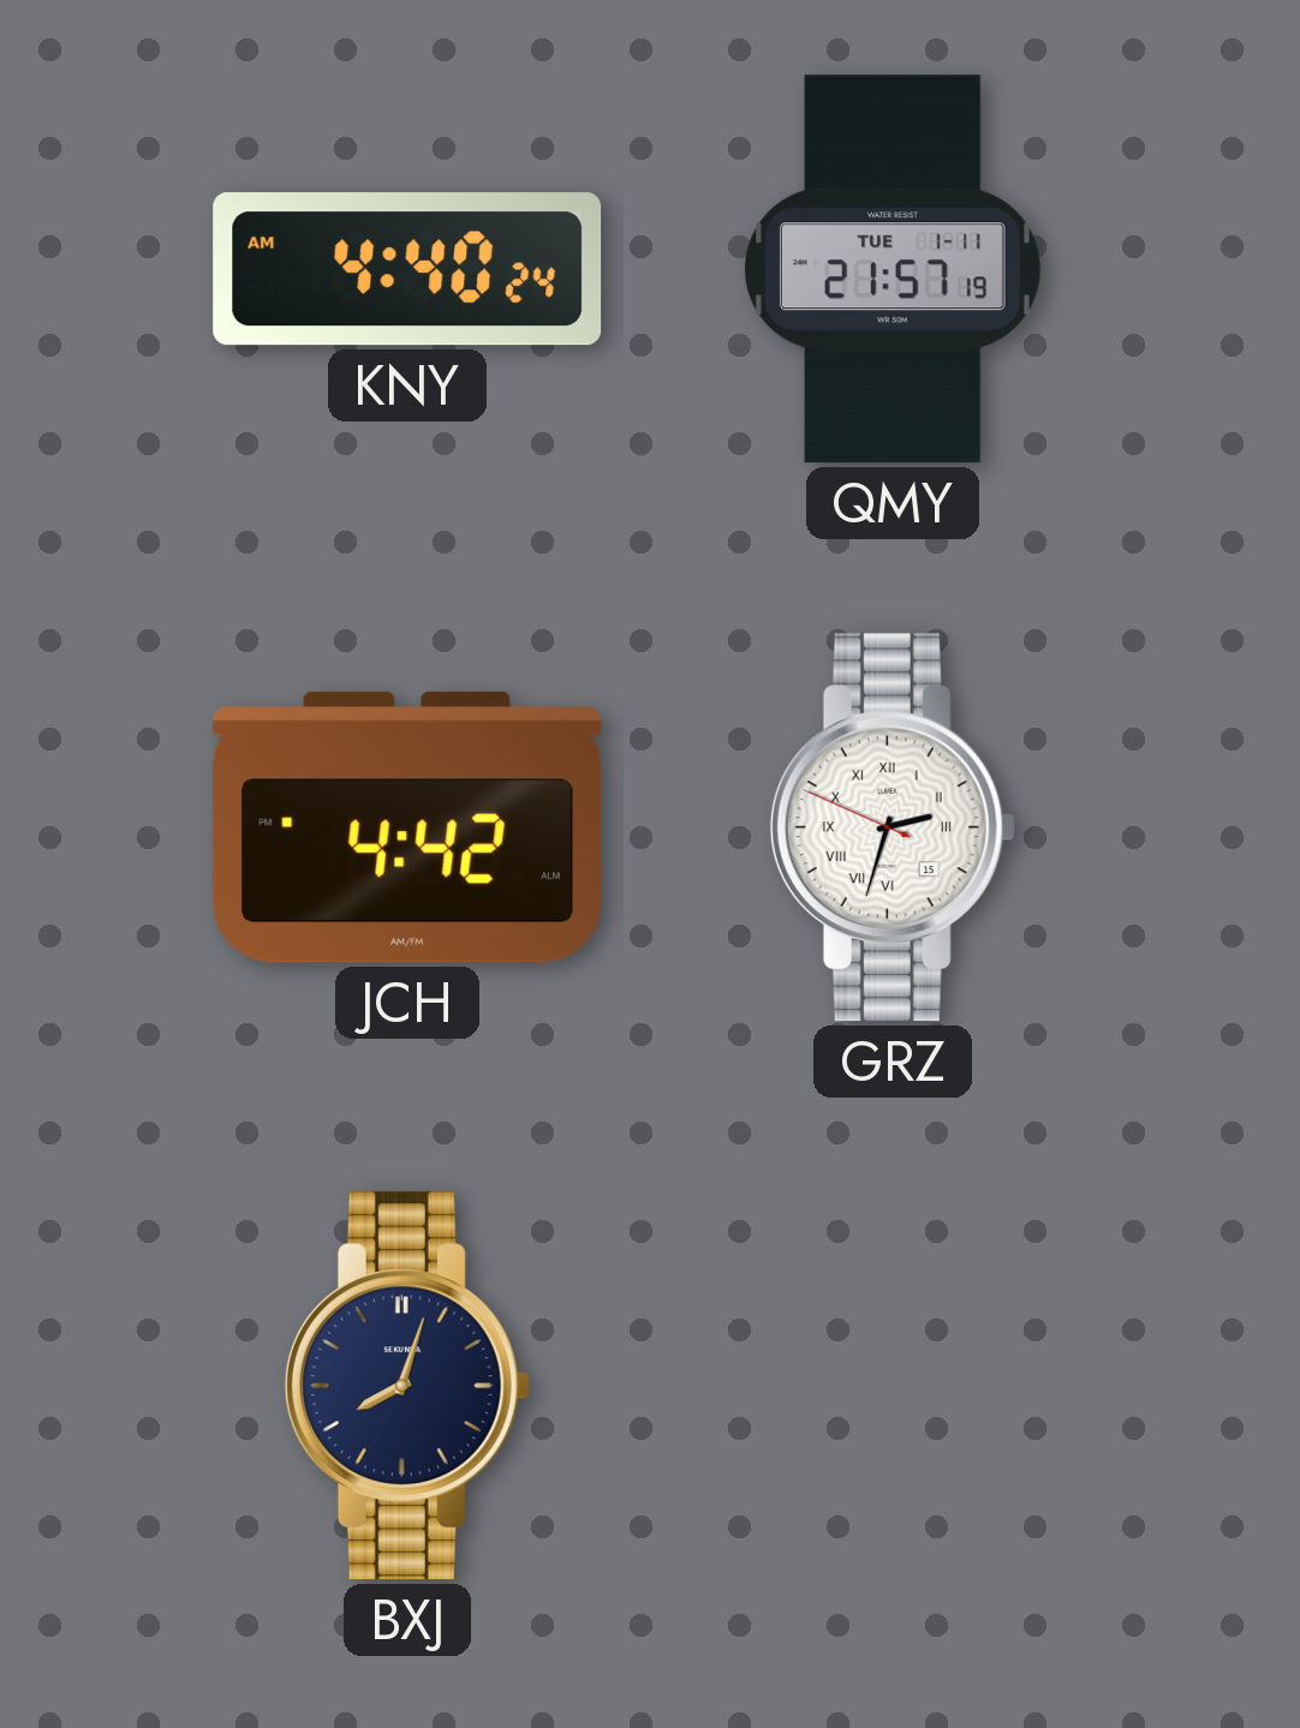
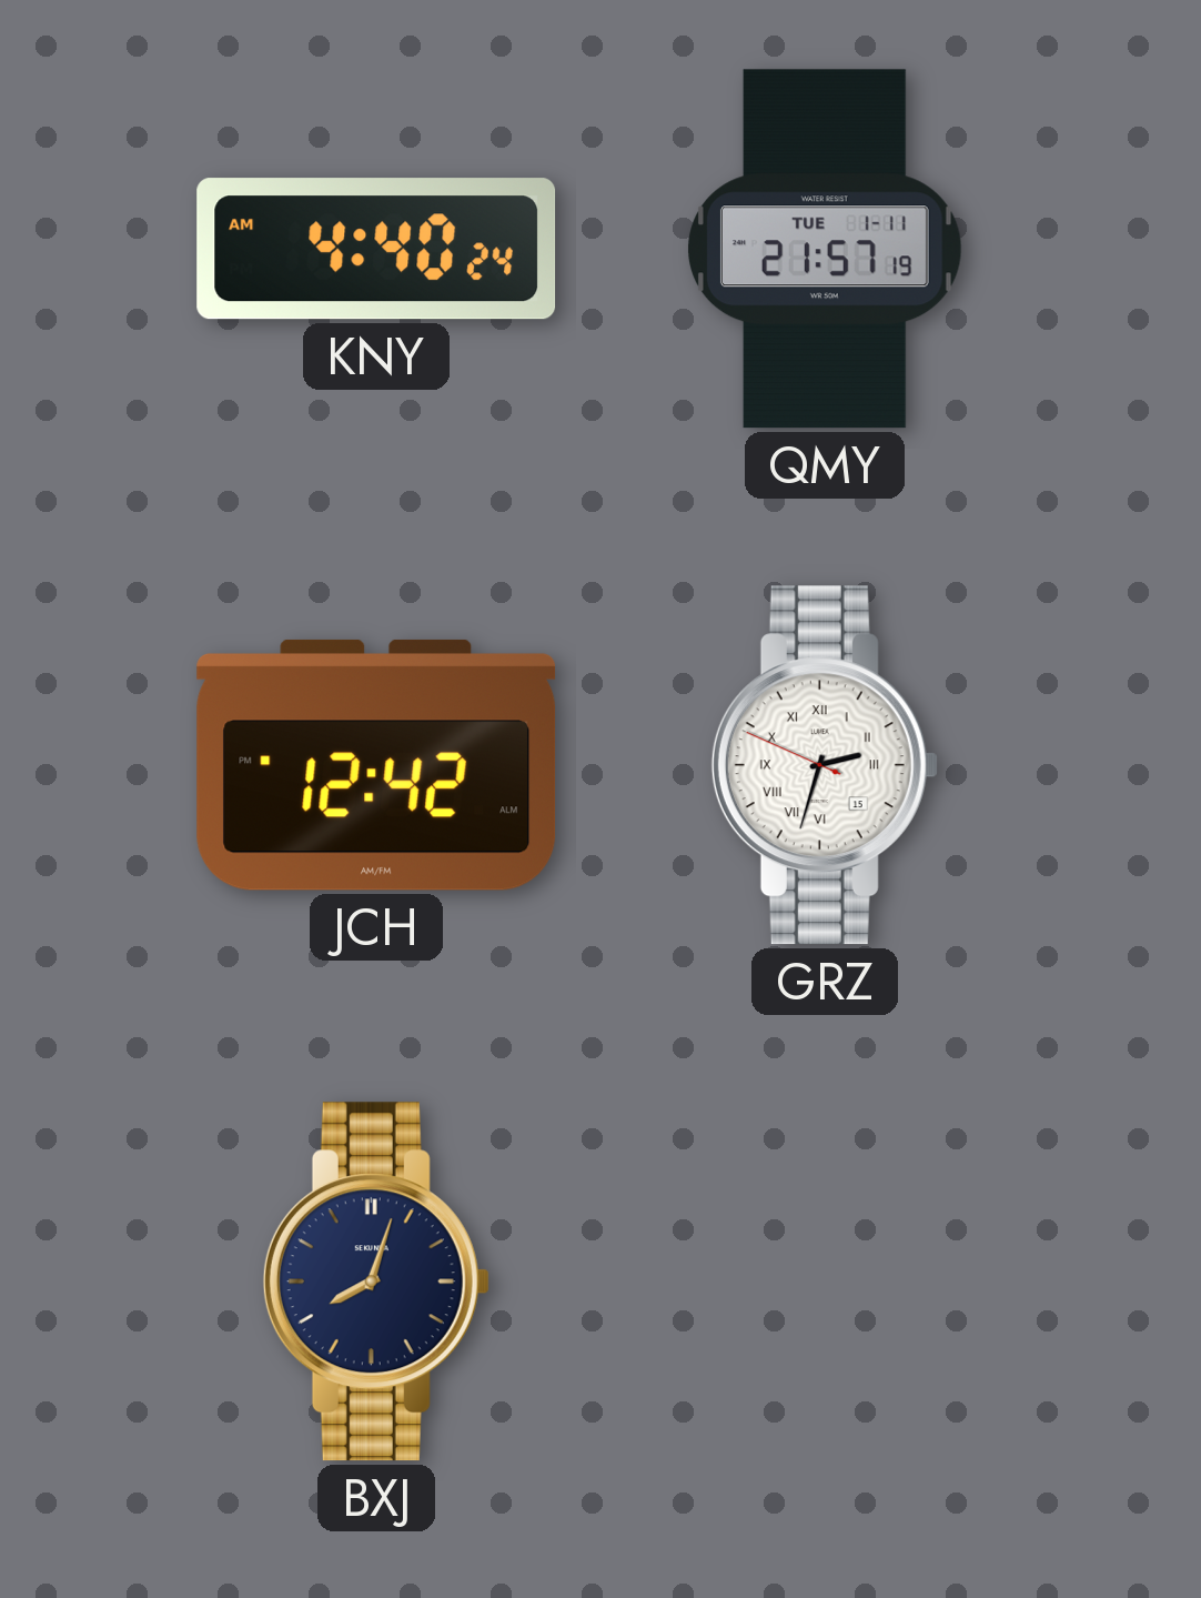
JCH: 4:42 -> 12:42 (376, 765)
